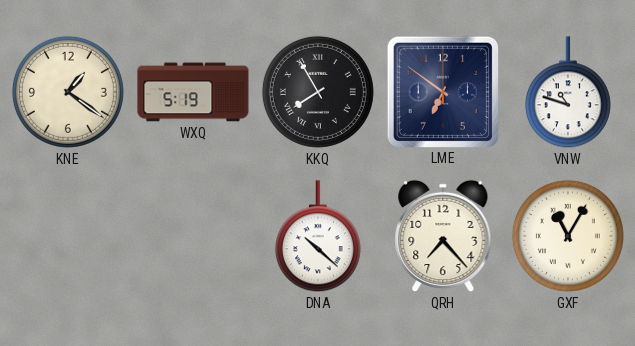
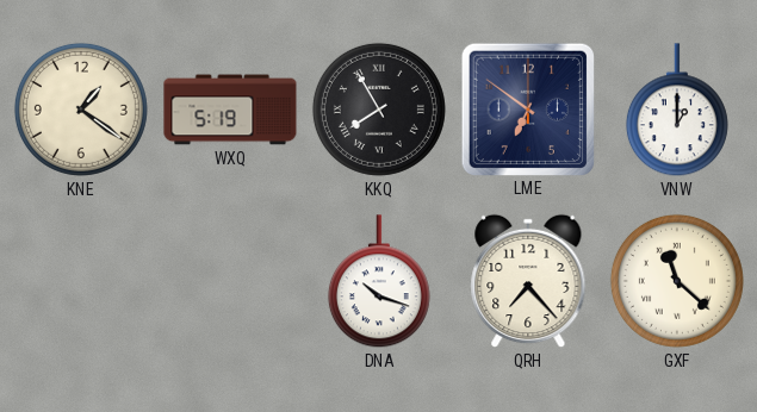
VNW: 10:48 -> 1:00 (677, 111)
DNA: 10:22 -> 10:18 (379, 282)
GXF: 11:05 -> 11:22 (677, 281)
